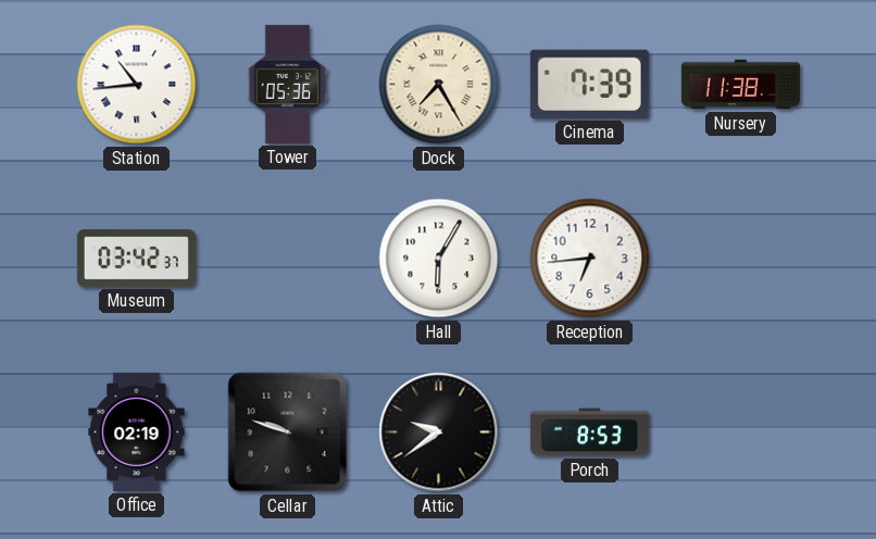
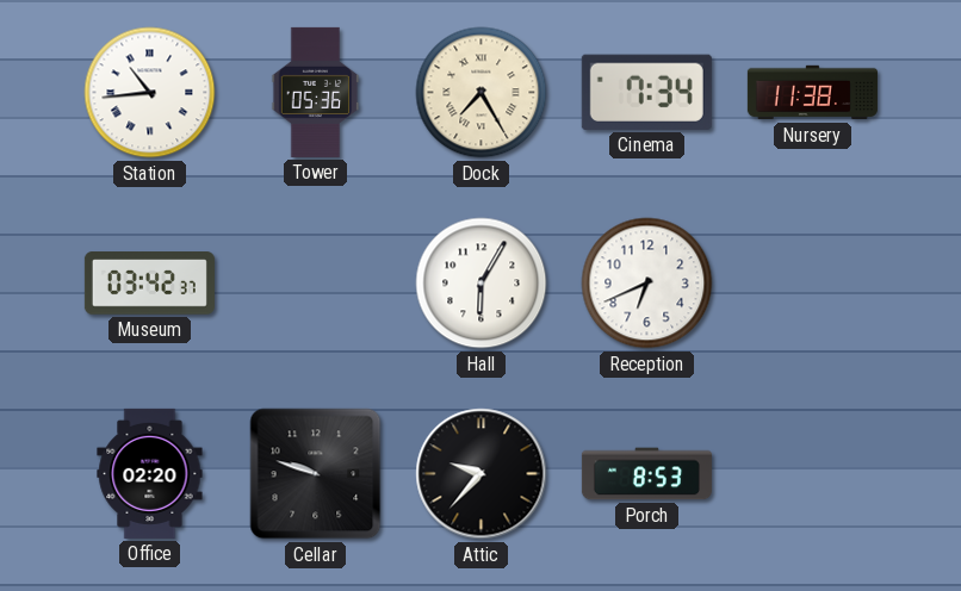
Cinema: 7:39 -> 7:34 (646, 92)
Reception: 6:44 -> 6:41 (647, 284)
Office: 02:19 -> 02:20 (150, 473)
Attic: 9:39 -> 9:37 (482, 474)
